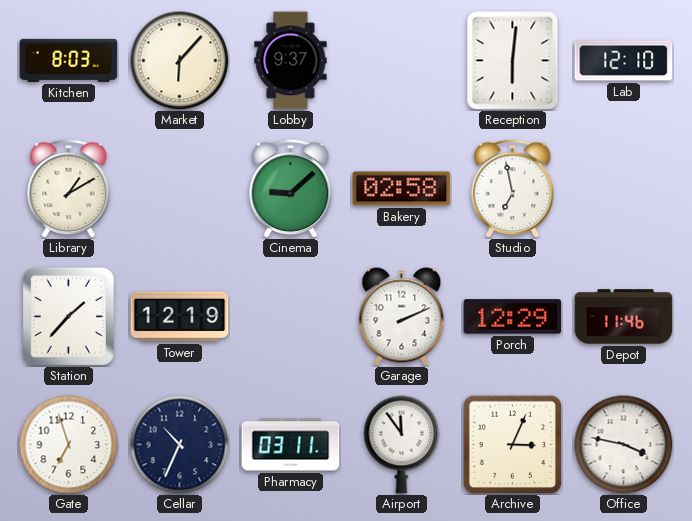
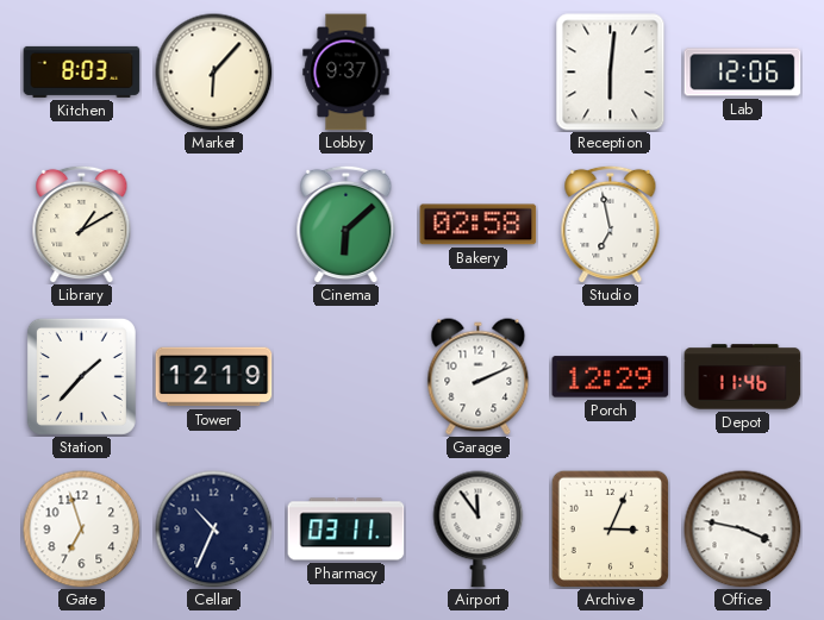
Lab: 12:10 -> 12:06 (743, 73)
Cinema: 9:08 -> 6:08 (347, 224)
